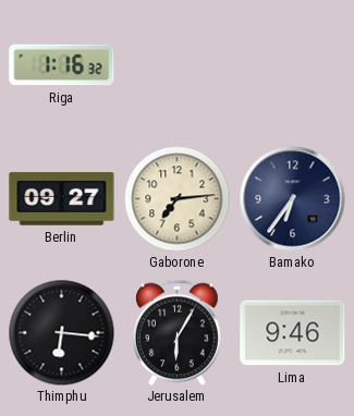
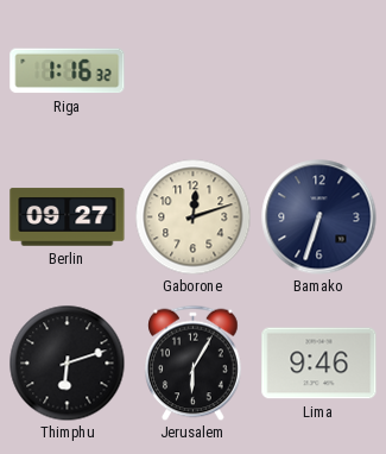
Gaborone: 7:14 -> 12:12 (192, 216)
Bamako: 6:36 -> 6:33 (319, 217)
Thimphu: 6:16 -> 6:12 (67, 362)
